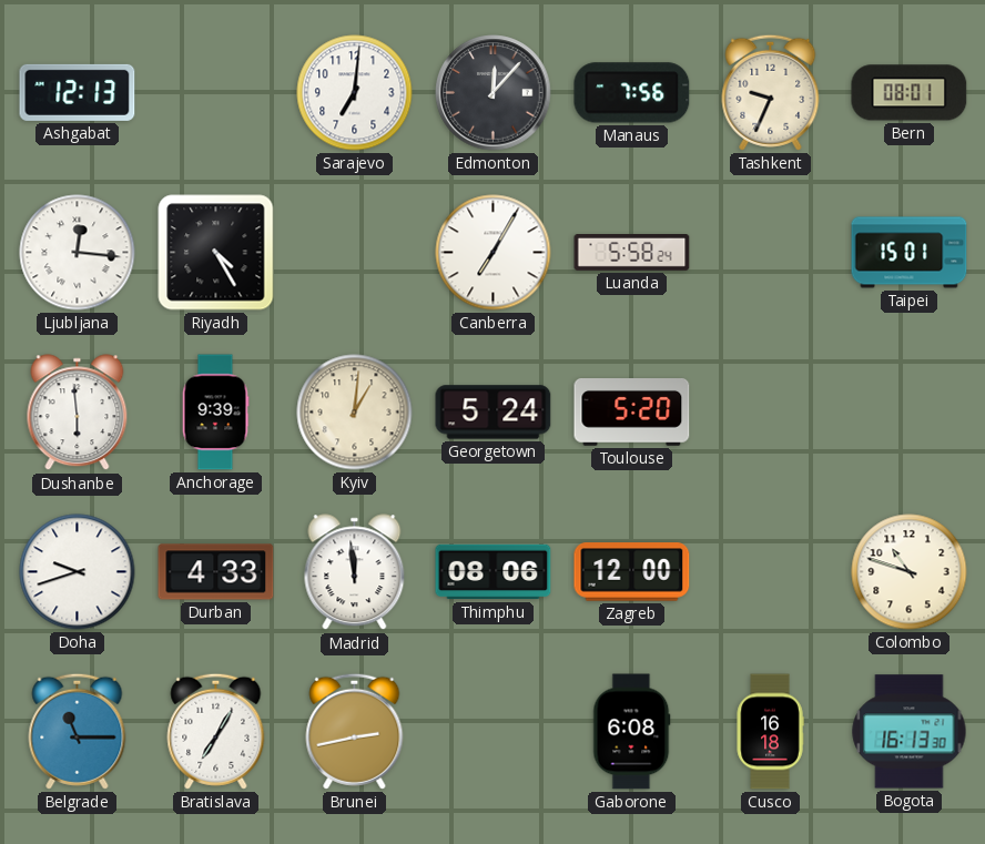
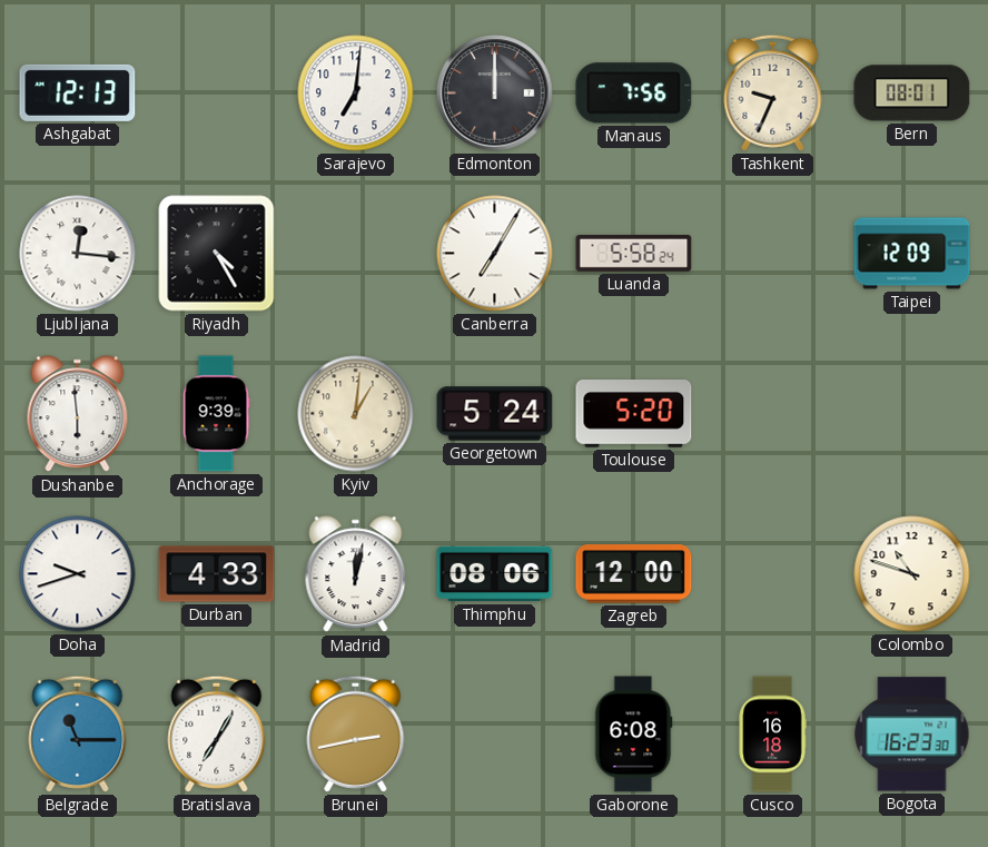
Edmonton: 12:07 -> 12:00 (495, 93)
Taipei: 15:01 -> 12:09 (912, 254)
Madrid: 11:59 -> 12:02 (356, 574)
Bogota: 16:13 -> 16:23 (912, 735)
